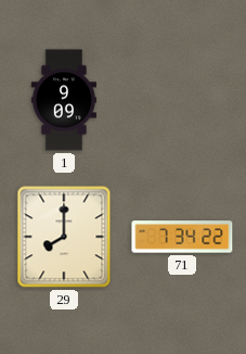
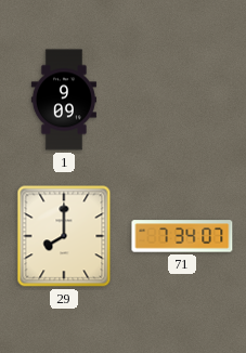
71: 7:34:22 -> 7:34:07 (182, 236)
